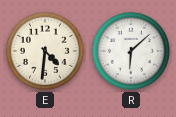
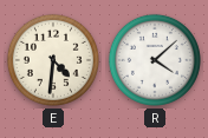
R: 6:08 -> 4:08 (155, 60)
